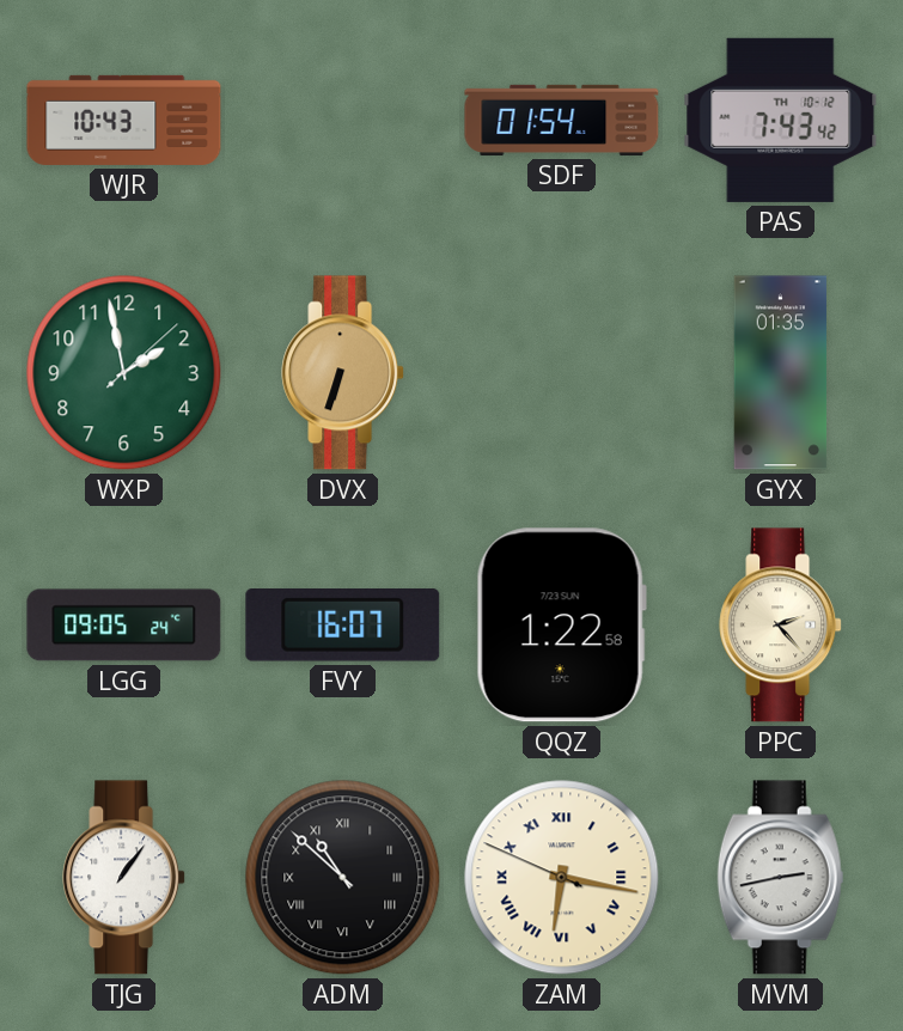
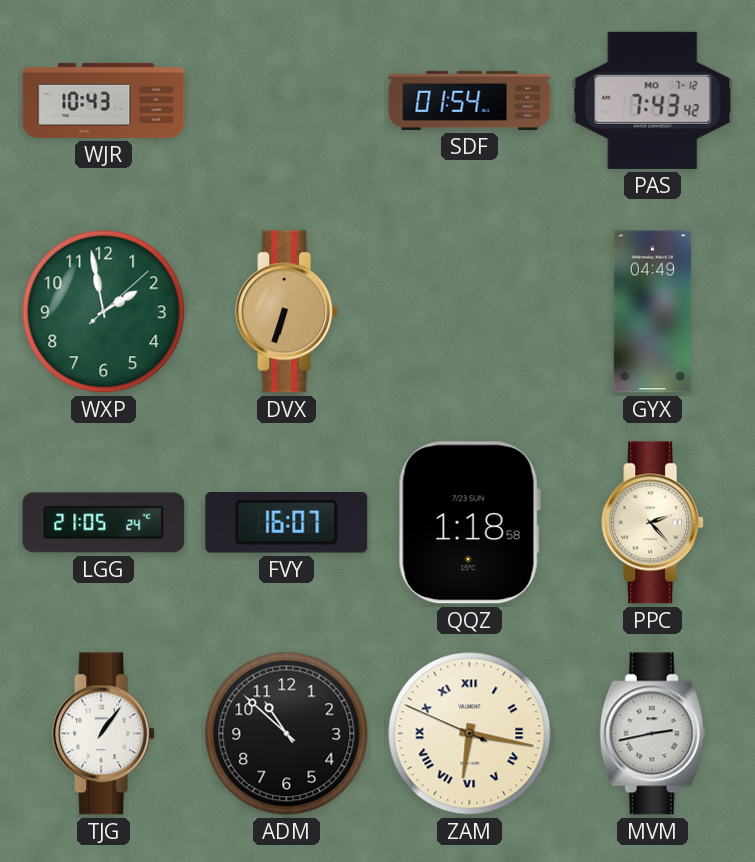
PAS date: TH 10-12 -> MO 7-12 (653, 100)
GYX: 01:35 -> 04:49 (653, 312)
LGG: 09:05 -> 21:05 (104, 523)
QQZ: 1:22 -> 1:18 (469, 523)
ADM numerals: Roman -> Arabic (287, 734)
